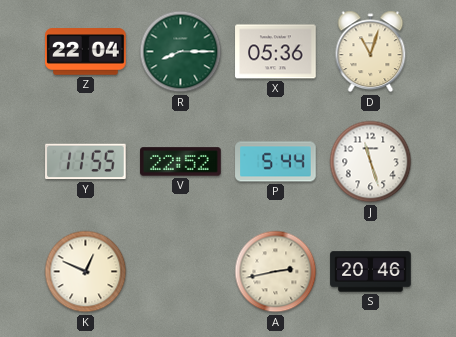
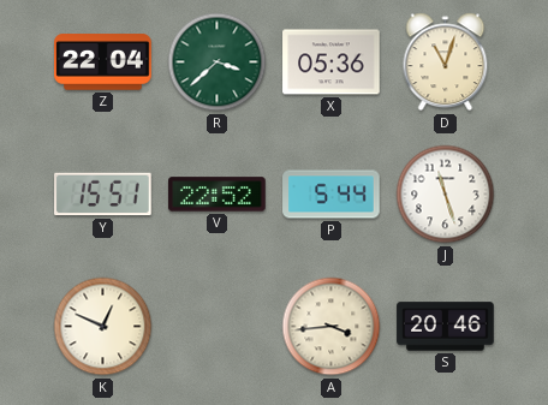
R: 8:15 -> 3:38 (218, 62)
Y: 11:55 -> 15:51 (103, 195)
A: 2:43 -> 3:44 (332, 327)
